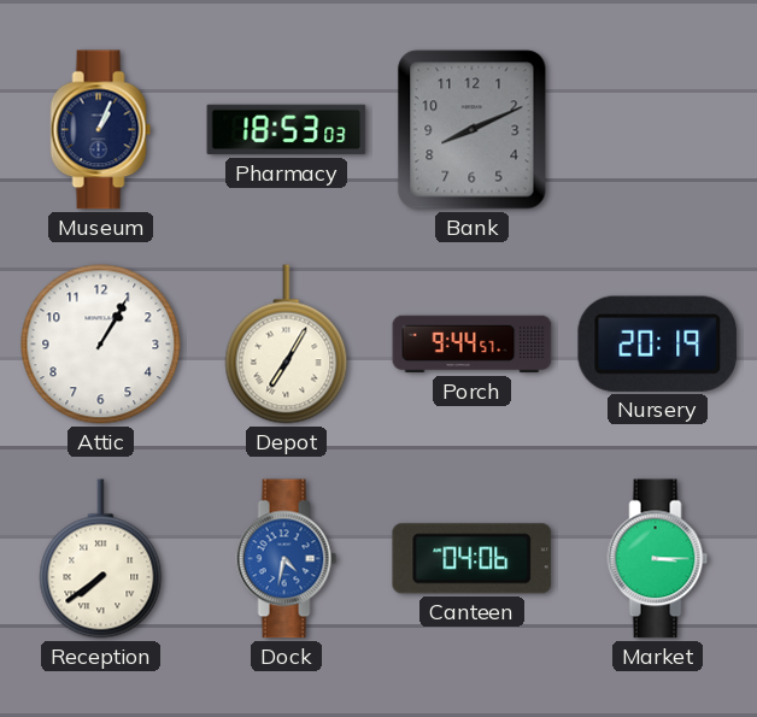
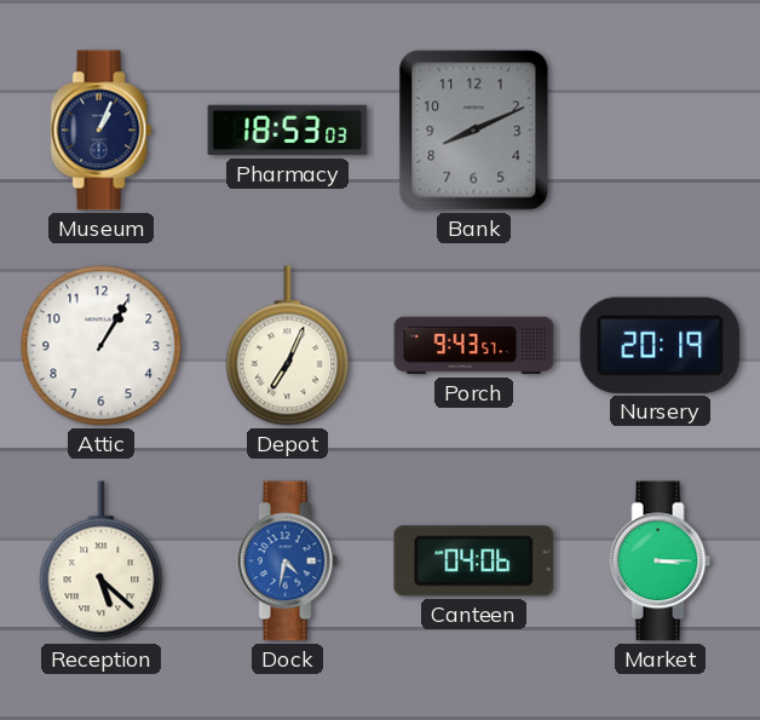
Depot: 7:05 -> 7:04 (288, 346)
Porch: 9:44 -> 9:43 (474, 346)
Reception: 7:39 -> 5:22 (102, 561)
